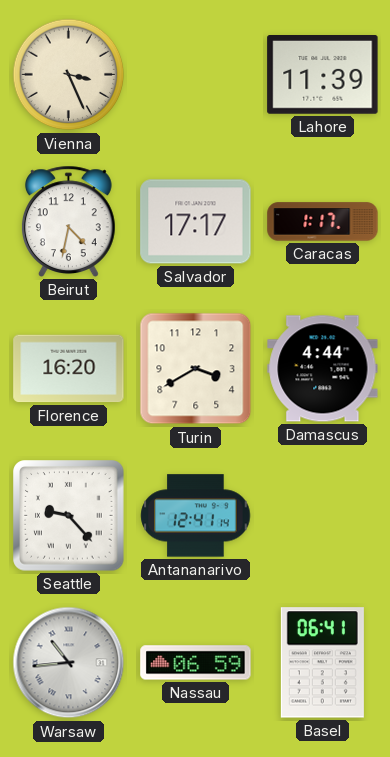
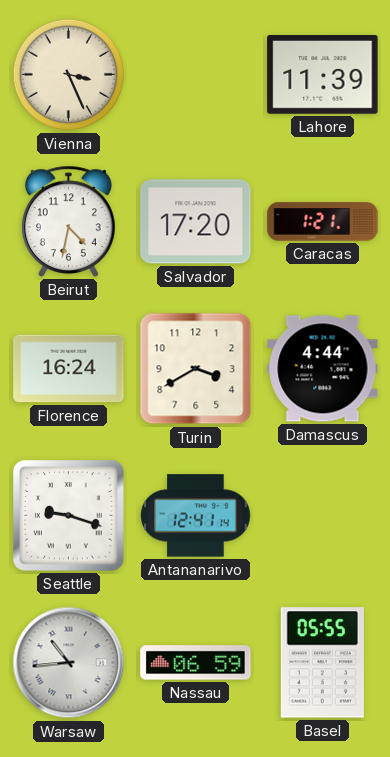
Salvador: 17:17 -> 17:20 (196, 222)
Caracas: 1:17 -> 1:21 (323, 222)
Florence: 16:20 -> 16:24 (69, 369)
Seattle: 9:23 -> 9:18 (69, 516)
Basel: 06:41 -> 05:55 (322, 663)
